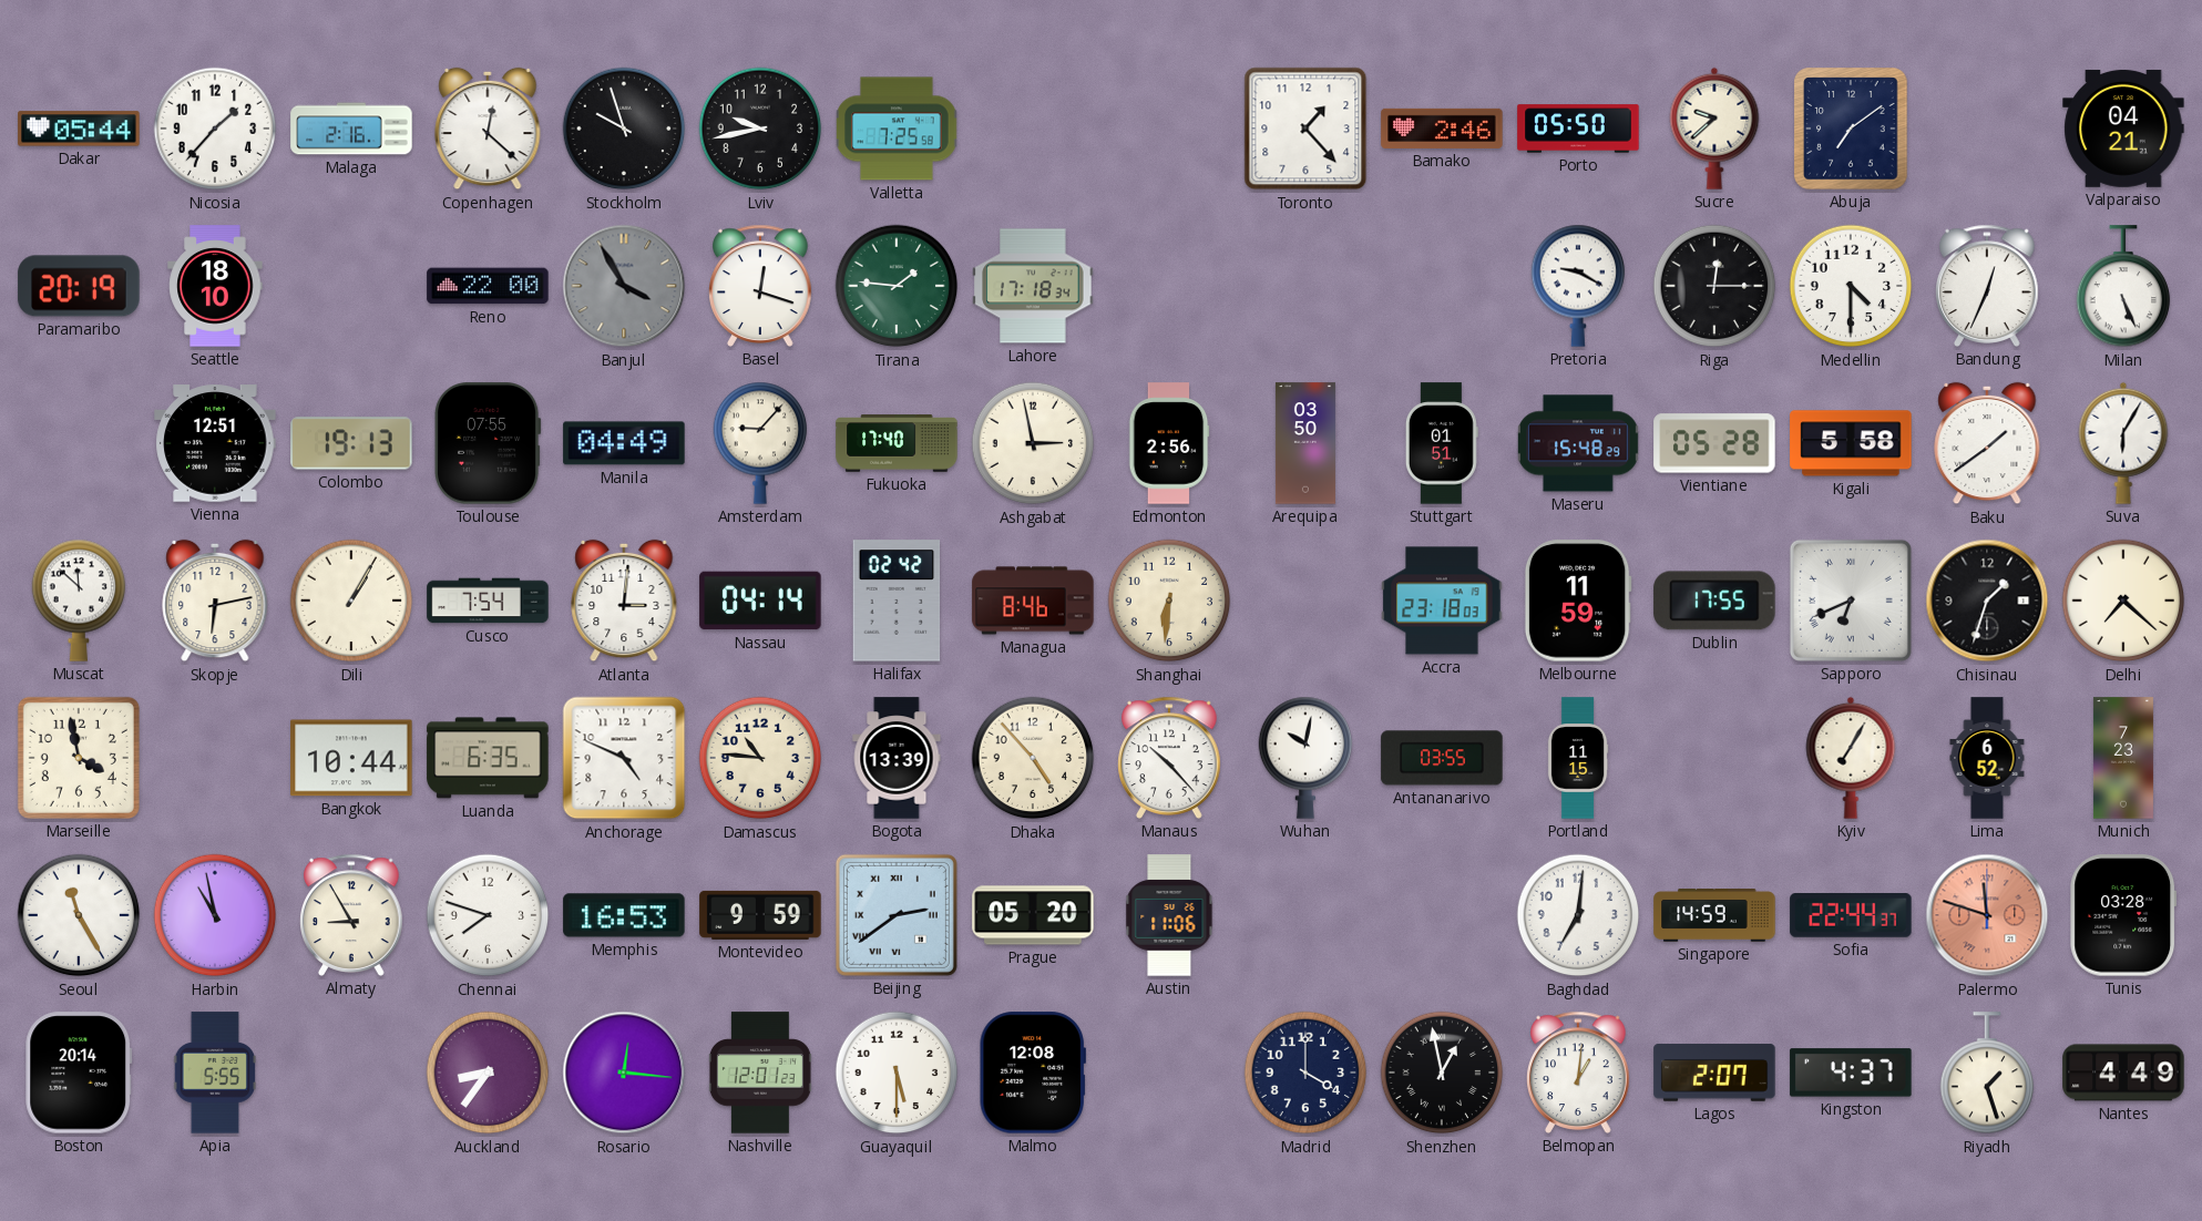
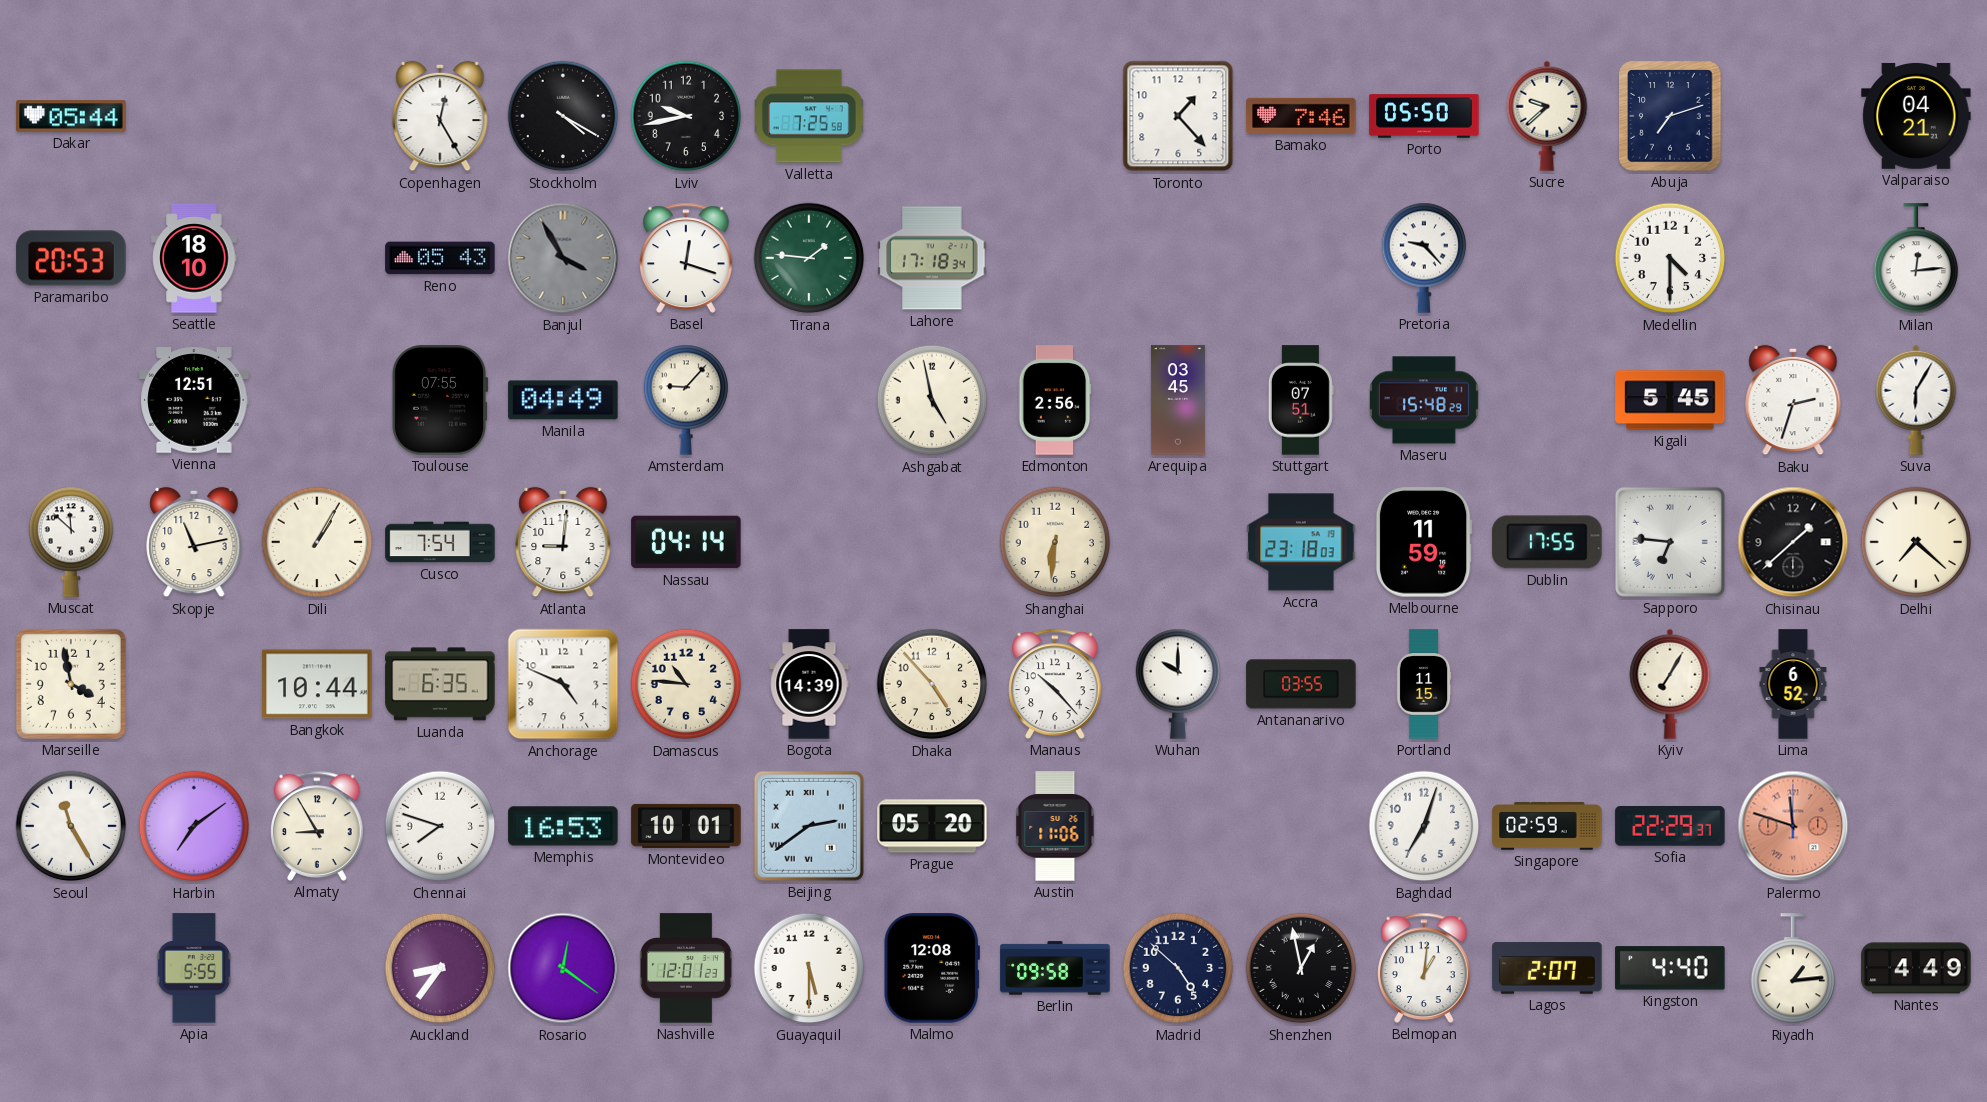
Nicosia: 1:37 -> none (215, 129)
Malaga: 2:16 -> none (351, 129)
Copenhagen: 12:22 -> 12:25 (440, 116)
Stockholm: 9:57 -> 4:20 (563, 116)
Bamako: 2:46 -> 7:46 (1301, 116)
Abuja: 7:09 -> 7:12 (1670, 116)
Paramaribo: 20:19 -> 20:53 (71, 258)
Reno: 22:00 -> 05:43 (440, 258)
Pretoria: 9:20 -> 9:23 (1424, 258)
Riga: 12:15 -> none (1714, 286)
Bandung: 12:34 -> none (1987, 286)
Milan: 5:26 -> 12:14 (1916, 259)
Colombo: 19:13 -> none (351, 443)
Fukuoka: 17:40 -> none (897, 443)
Ashgabat: 2:58 -> 4:58 (932, 400)
Arequipa: 03:50 -> 03:45 (1178, 400)
Stuttgart: 01:51 -> 07:51 (1301, 400)
Vientiane: 05:28 -> none (1714, 443)
Kigali: 5:58 -> 5:45 (1670, 400)
Baku: 1:39 -> 2:33 (1793, 400)
Skopje: 6:13 -> 11:13 (194, 542)
Atlanta: 3:01 -> 9:01 (563, 542)
Halifax: 02:42 -> none (897, 601)
Managua: 8:46 -> none (1033, 601)
Sapporo: 6:41 -> 6:46 (1670, 542)
Chisinau: 1:33 -> 1:38 (1793, 542)
Bogota: 13:39 -> 14:39 (809, 684)
Wuhan: 10:02 -> 10:00 (1178, 684)
Munich: 7:23 -> none (2123, 758)
Harbin: 10:58 -> 7:09 (194, 826)
Montevideo: 9:59 -> 10:01 (686, 826)
Baghdad: 7:01 -> 7:03 (1424, 826)
Singapore: 14:59 -> 02:59 (1547, 826)
Sofia: 22:44 -> 22:29 (1670, 827)
Tunis: 03:28 -> none (2123, 915)
Boston: 20:14 -> none (79, 1073)
Rosario: 12:16 -> 12:21 (563, 968)
Berlin: none -> 09:58 (1055, 968)
Madrid: 4:00 -> 4:52 (1178, 968)
Kingston: 4:37 -> 4:40 (1670, 968)
Riyadh: 1:27 -> 1:14 (1793, 969)
